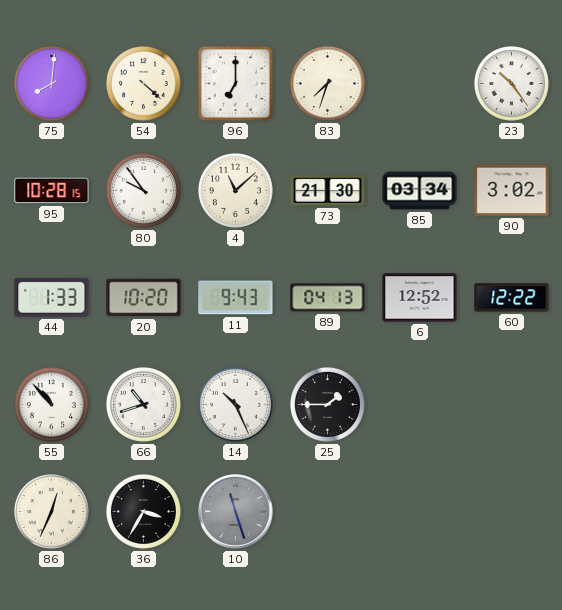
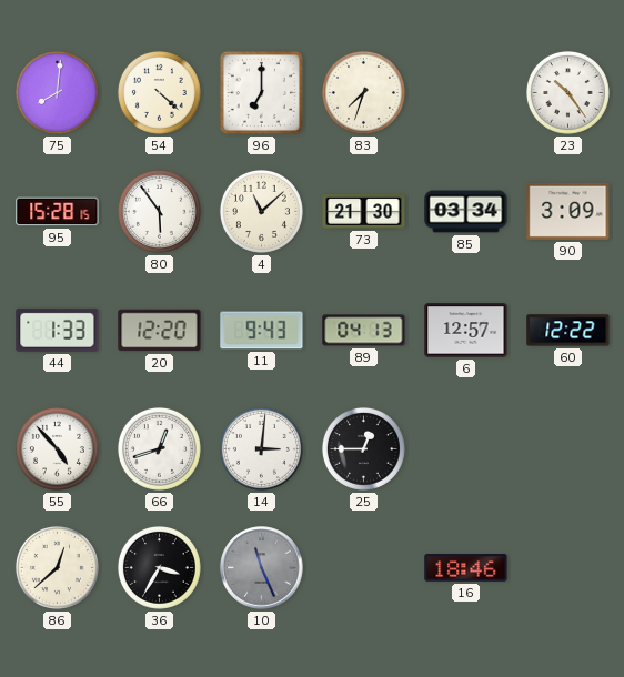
95: 10:28 -> 15:28 (58, 212)
80: 9:54 -> 5:54 (159, 211)
90: 3:02 -> 3:09 (568, 211)
20: 10:20 -> 12:20 (160, 331)
6: 12:52 -> 12:57 (466, 331)
55: 10:53 -> 4:53 (57, 448)
66: 10:42 -> 12:42 (159, 448)
14: 10:26 -> 3:01 (261, 448)
25: 1:45 -> 12:45 (363, 448)
86: 12:34 -> 12:38 (57, 567)
10: 11:27 -> 11:26 (262, 568)
16: none -> 18:46 (466, 568)
